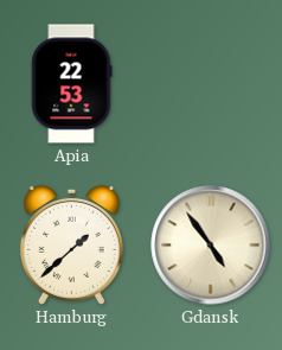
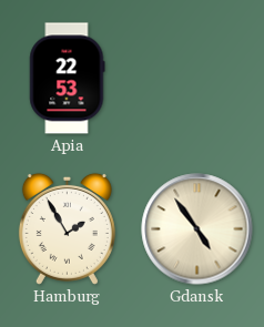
Hamburg: 1:38 -> 1:55 (67, 228)
